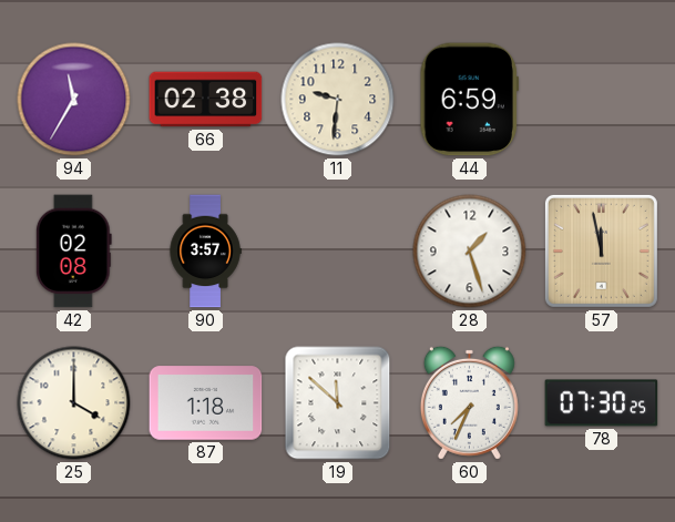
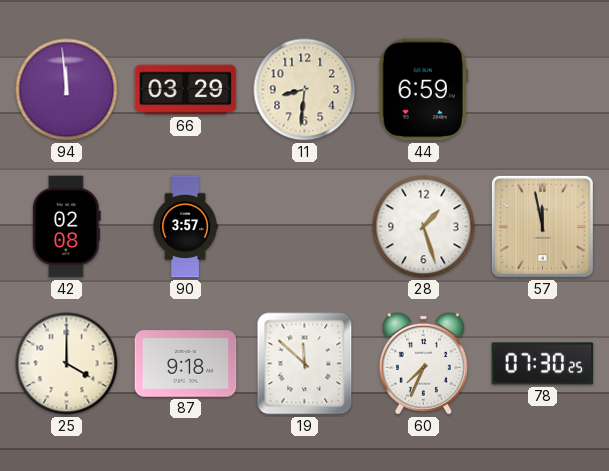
94: 11:35 -> 11:59 (67, 90)
66: 02:38 -> 03:29 (186, 90)
11: 9:31 -> 8:31 (305, 90)
87: 1:18 -> 9:18 (186, 364)
